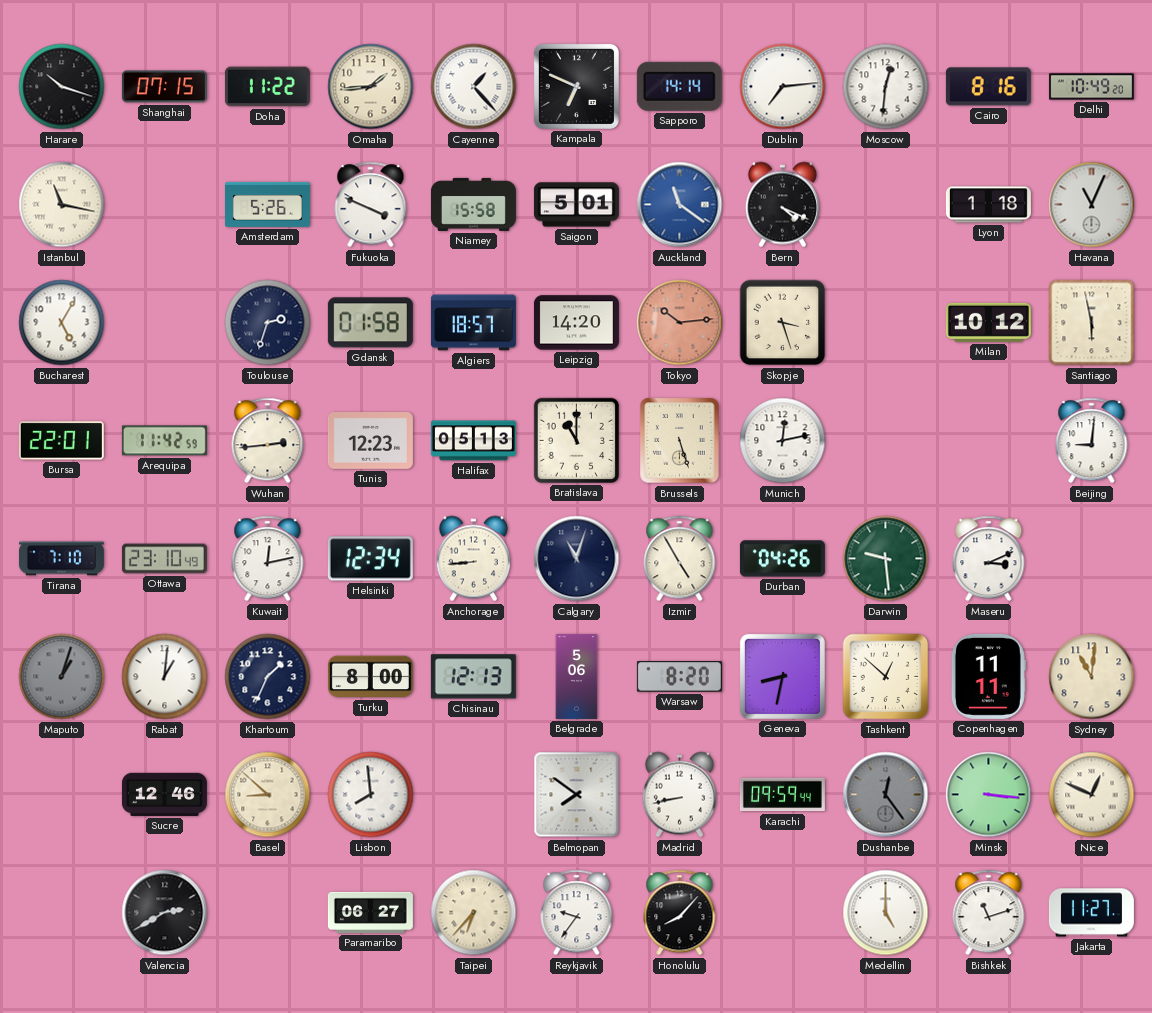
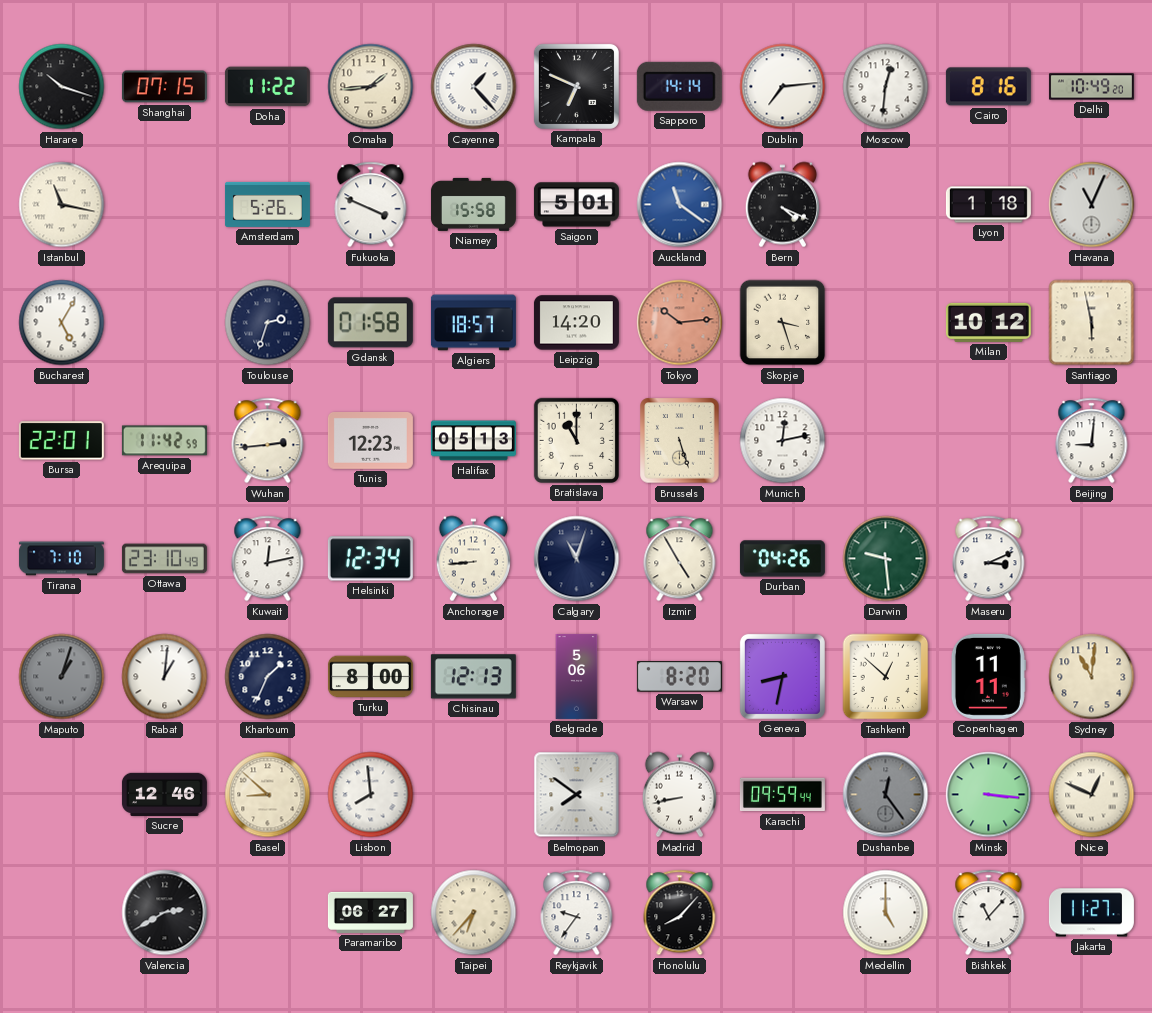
Bishkek: 11:12 -> 11:07 (989, 913)
